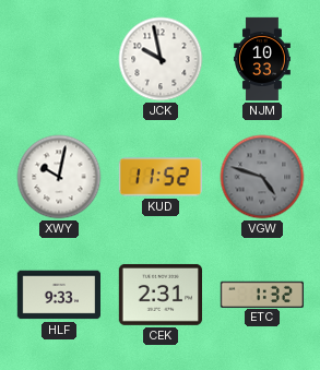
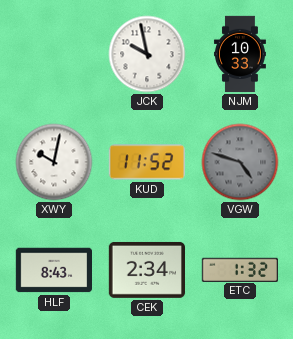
HLF: 9:33 -> 8:43 (53, 270)
CEK: 2:31 -> 2:34 (146, 270)
